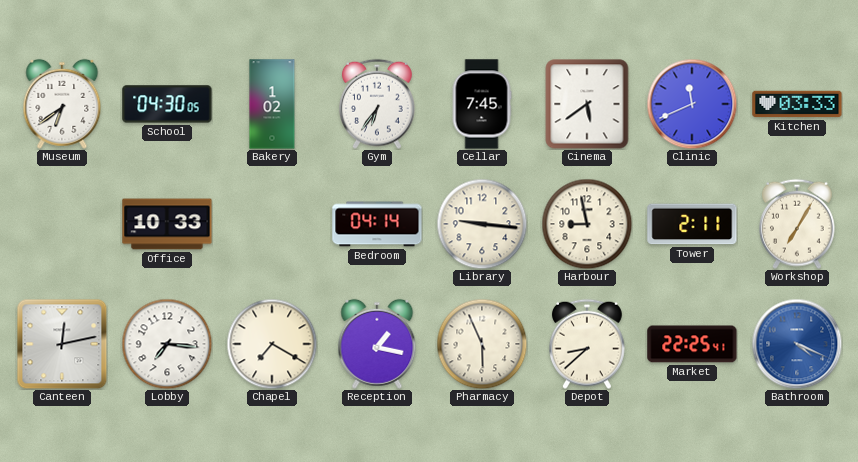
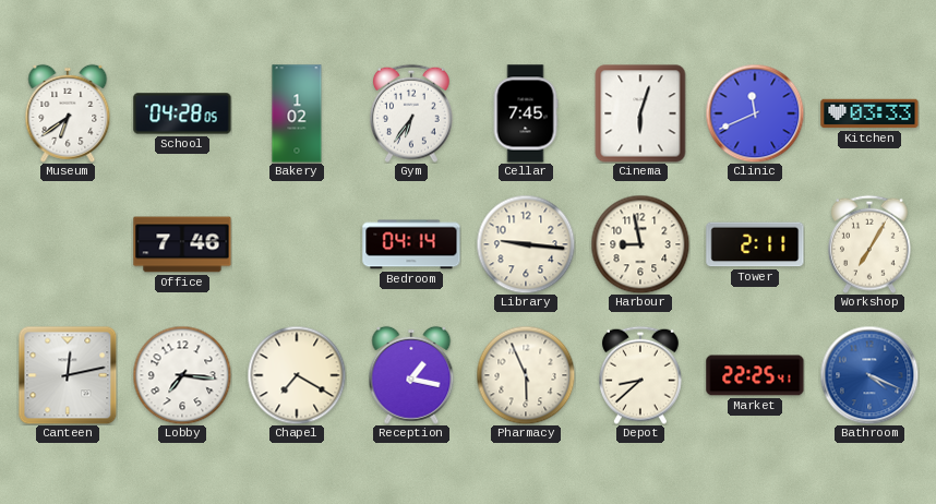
School: 04:30 -> 04:28 (182, 113)
Cinema: 5:39 -> 6:03 (640, 113)
Office: 10:33 -> 7:46 (182, 244)
